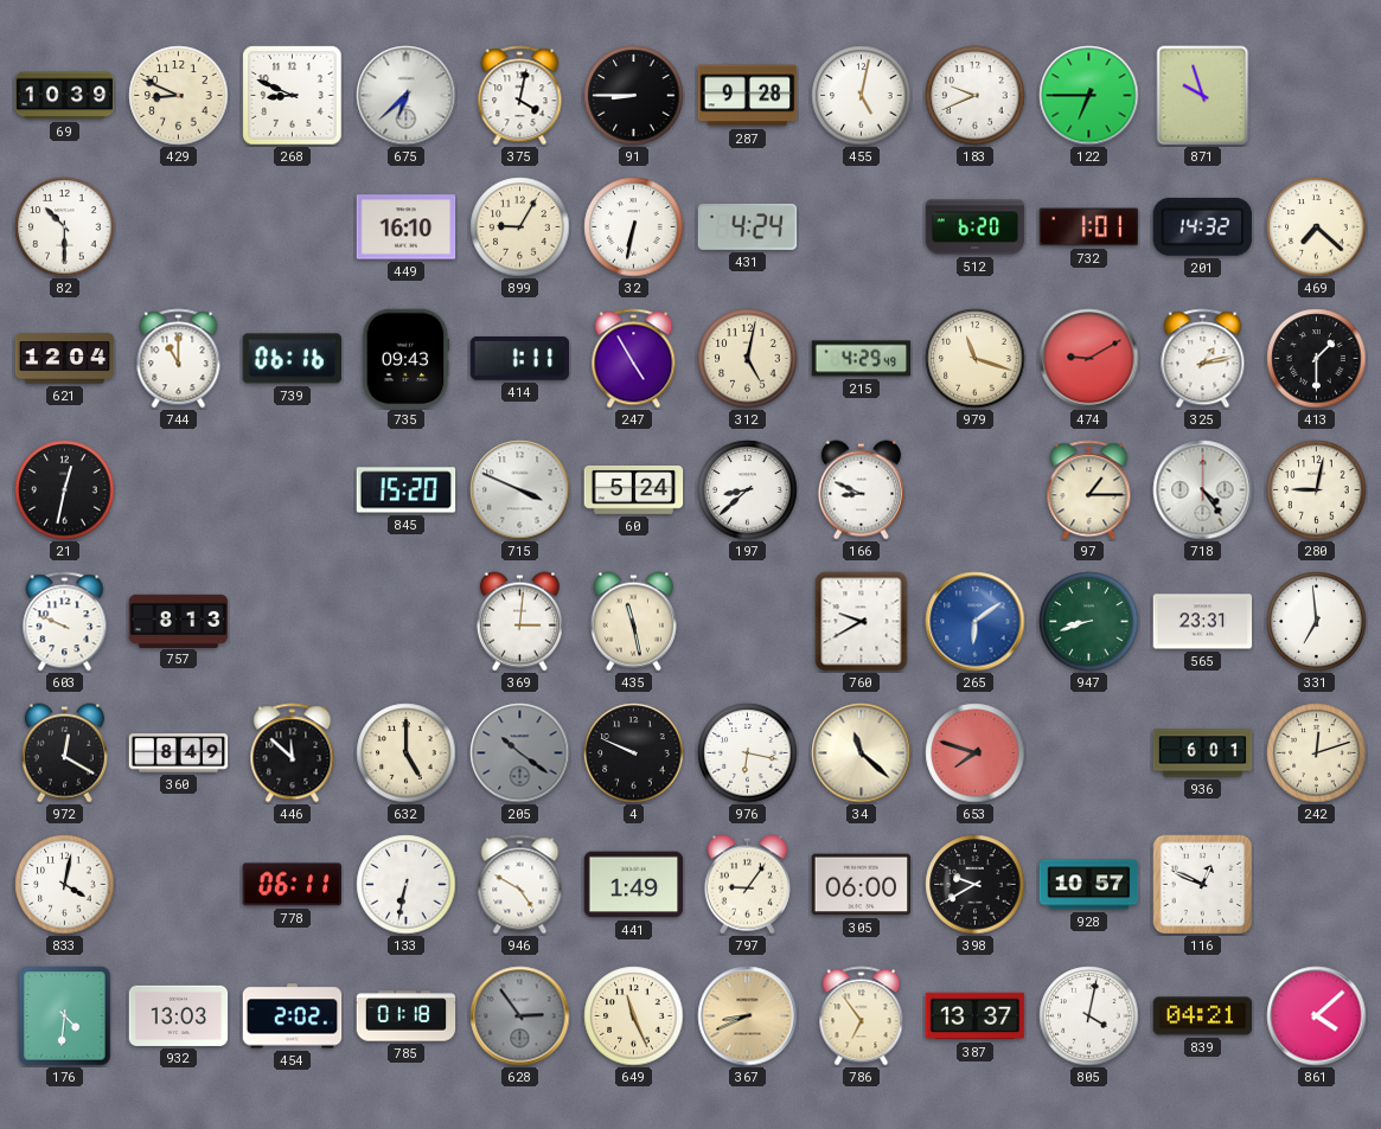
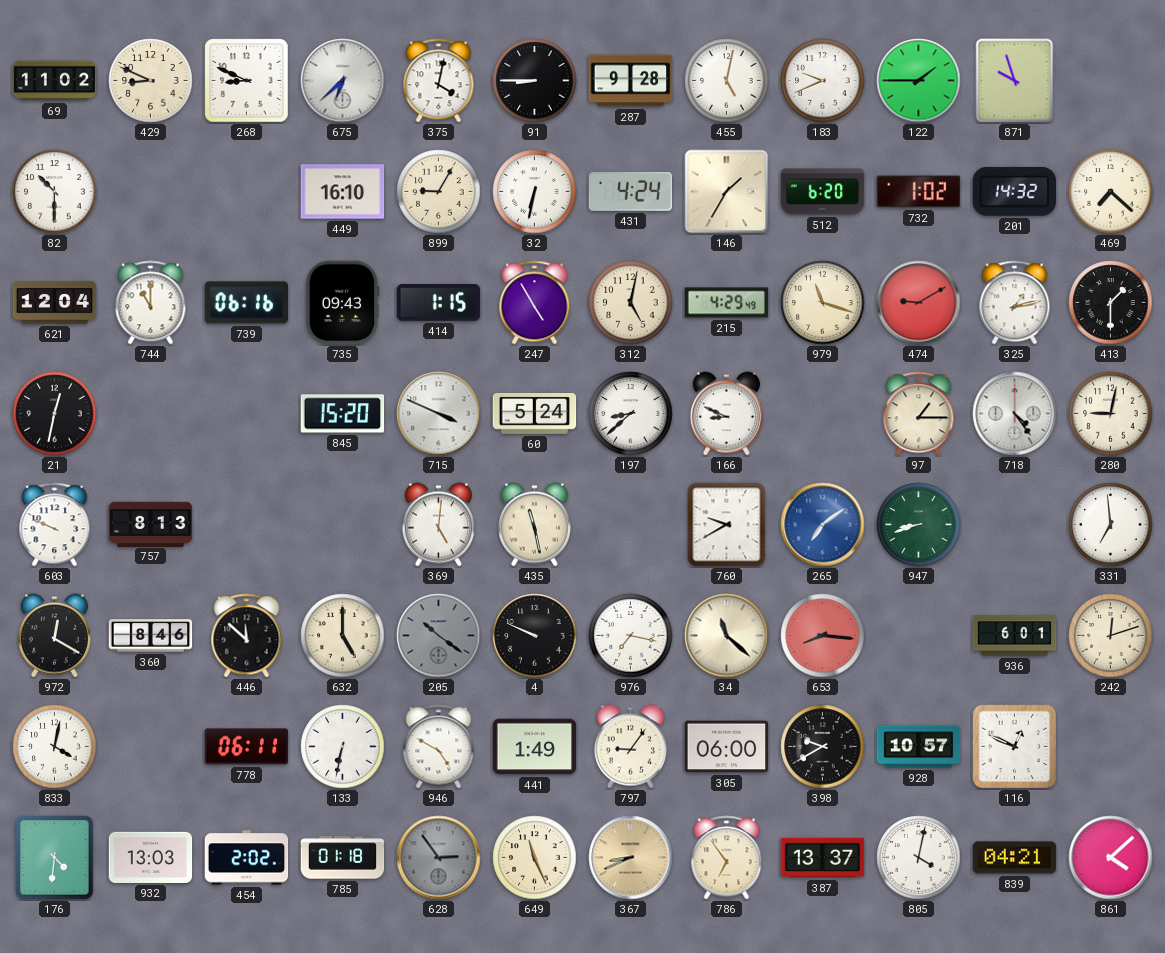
69: 10:39 -> 11:02 (55, 81)
122: 6:45 -> 1:45 (919, 81)
146: none -> 1:35 (727, 192)
732: 1:01 -> 1:02 (919, 192)
414: 1:11 -> 1:15 (439, 303)
369: 3:01 -> 5:01 (438, 525)
265: 6:09 -> 7:09 (823, 525)
565: 23:31 -> none (1203, 622)
360: 8:49 -> 8:46 (151, 636)
976: 6:17 -> 7:17 (631, 636)
653: 7:48 -> 8:16 (823, 636)
